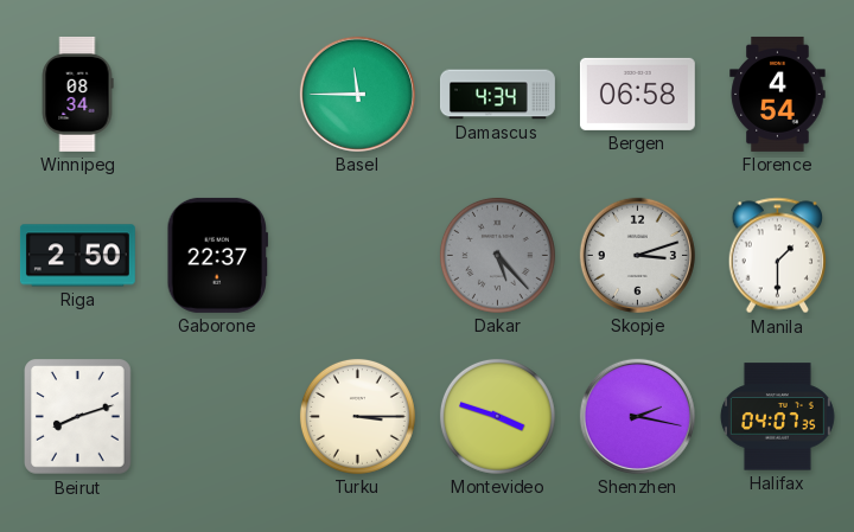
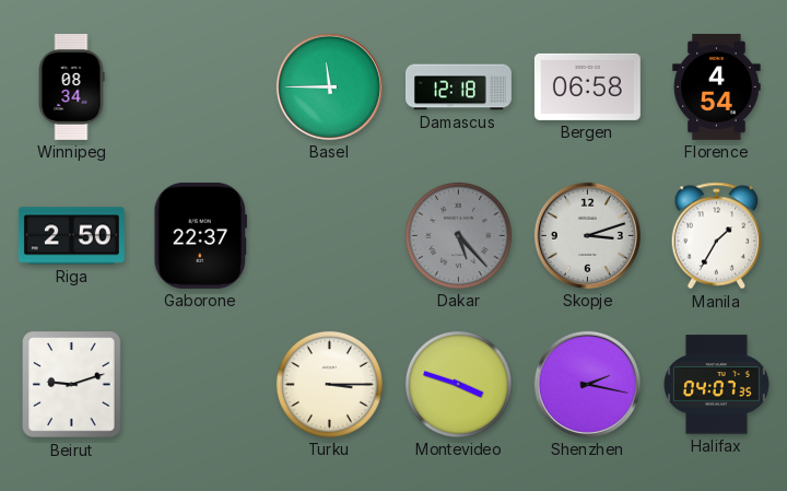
Damascus: 4:34 -> 12:18 (458, 87)
Manila: 1:30 -> 1:35 (717, 236)
Beirut: 8:12 -> 9:12 (72, 385)
